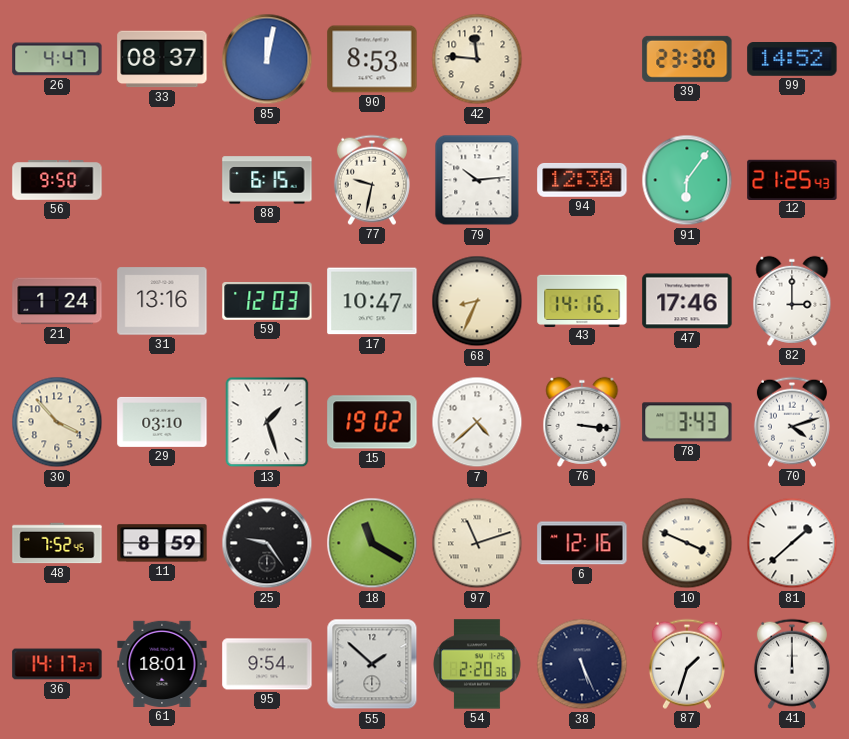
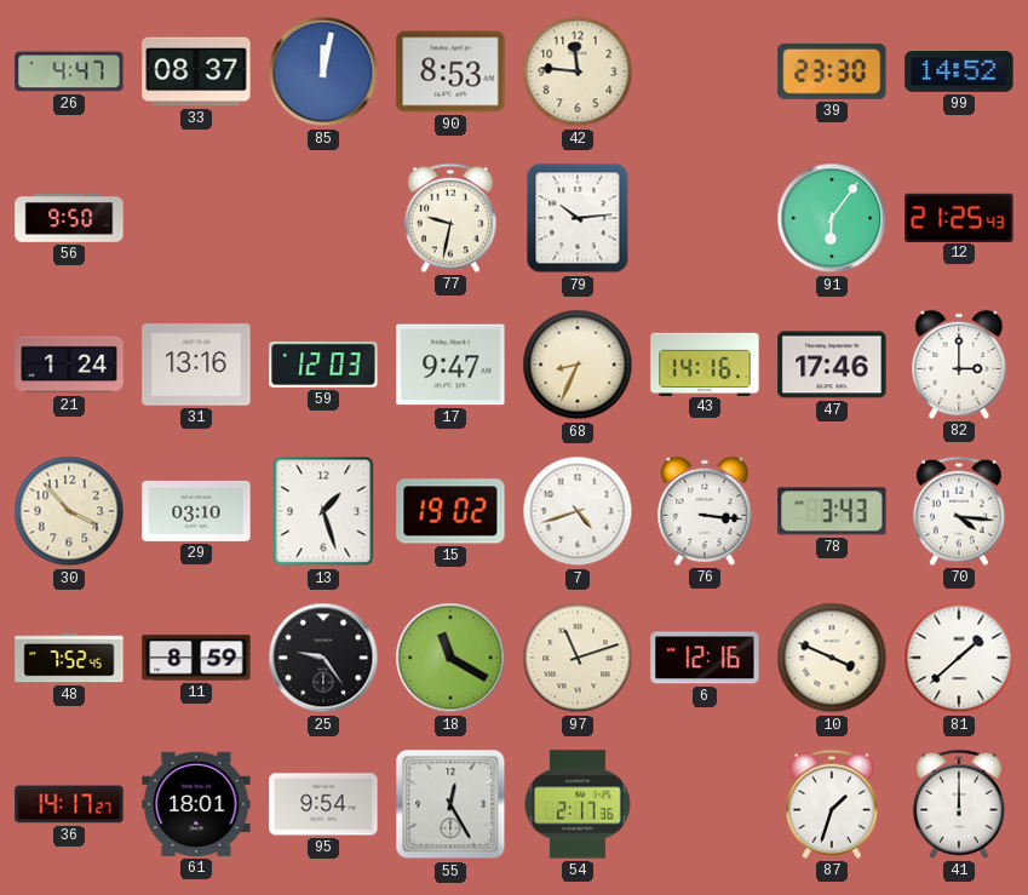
88: 6:15 -> none (267, 180)
94: 12:30 -> none (582, 180)
17: 10:47 -> 9:47 (450, 365)
7: 4:38 -> 4:42 (578, 511)
70: 4:12 -> 4:16 (959, 511)
55: 1:52 -> 12:25 (450, 804)
54: 2:20 -> 2:17 (579, 804)
38: 5:26 -> none (582, 664)
